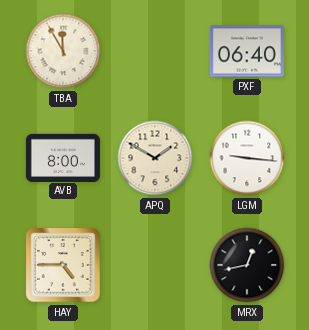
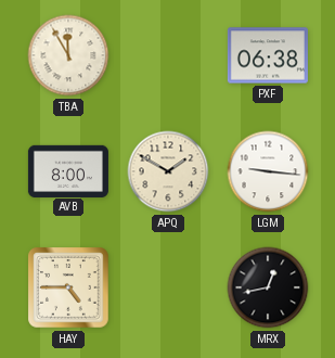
PXF: 06:40 -> 06:38 (268, 55)
